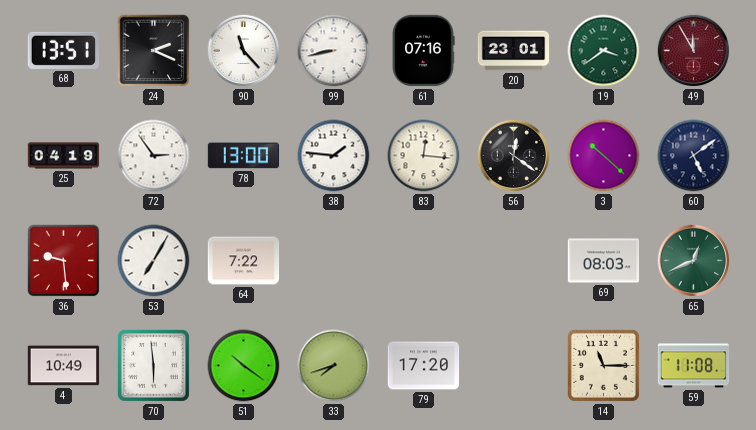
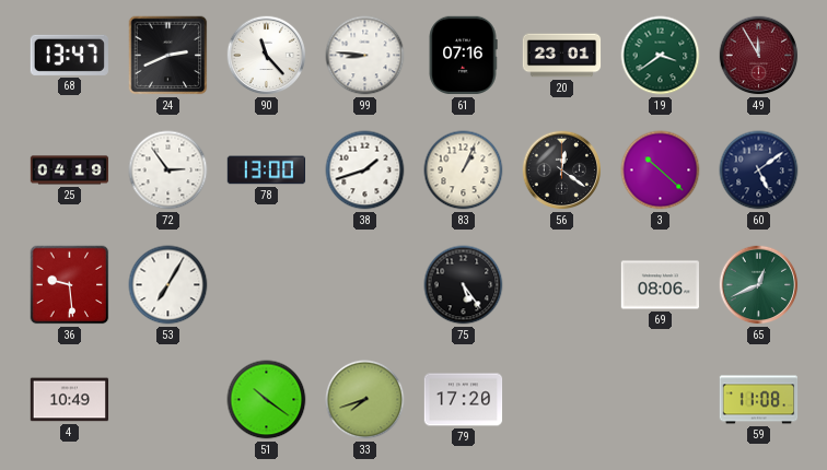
68: 13:51 -> 13:47 (69, 55)
24: 2:19 -> 2:41 (168, 56)
99: 8:43 -> 8:46 (365, 56)
38: 1:46 -> 1:42 (365, 171)
83: 12:16 -> 1:04 (464, 171)
64: 7:22 -> none (244, 261)
75: none -> 5:24 (464, 285)
69: 08:03 -> 08:06 (661, 285)
70: 5:59 -> none (153, 365)
14: 11:15 -> none (603, 365)
